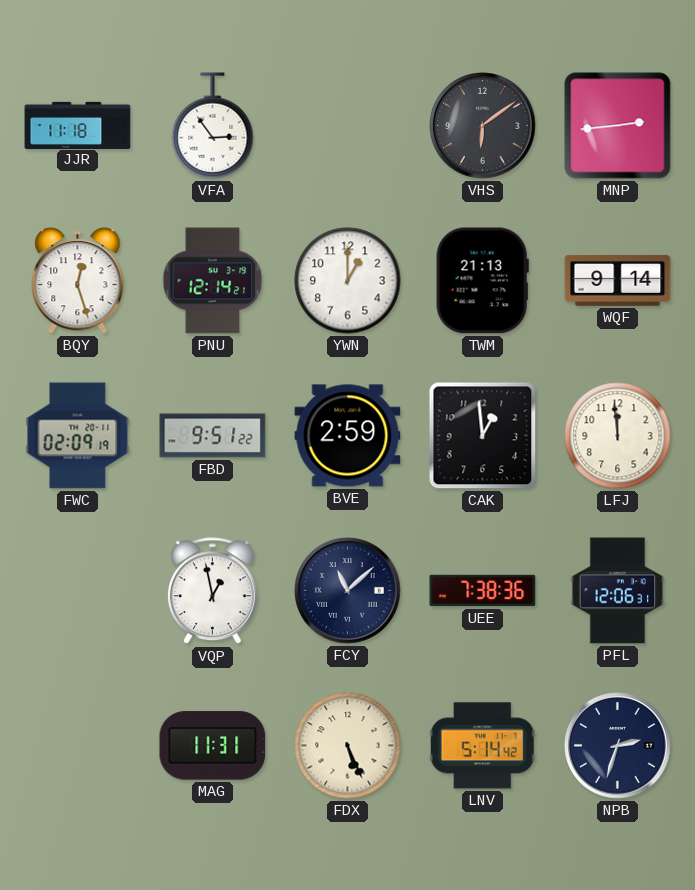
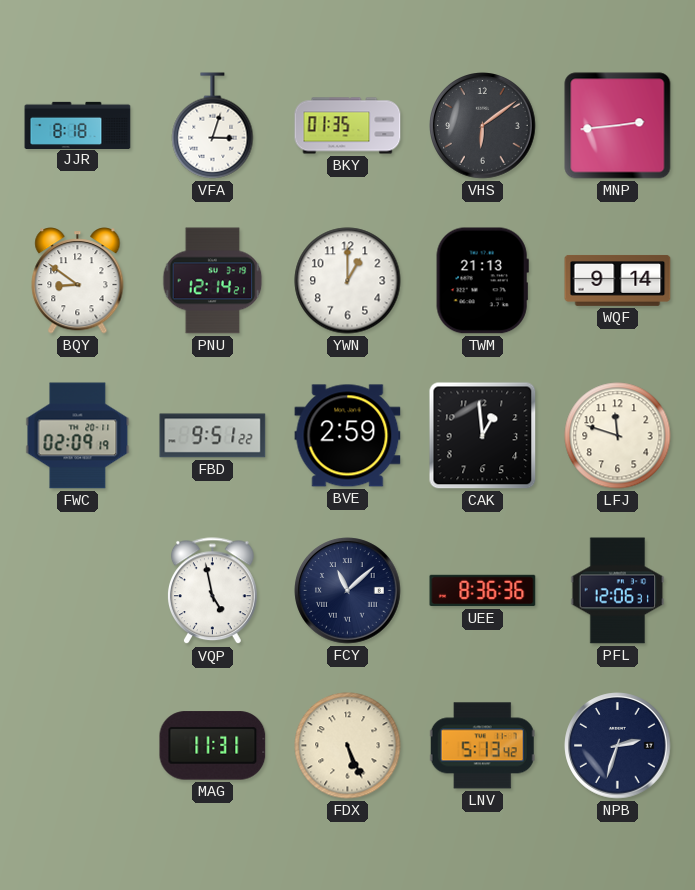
JJR: 11:18 -> 8:18 (78, 125)
VFA: 2:54 -> 3:03 (213, 126)
BKY: none -> 01:35 (348, 126)
BQY: 12:27 -> 8:51 (78, 281)
LFJ: 11:59 -> 11:48 (618, 436)
VQP: 12:58 -> 4:58 (213, 591)
UEE: 7:38 -> 8:36 (483, 591)
LNV: 5:14 -> 5:13 (482, 746)
